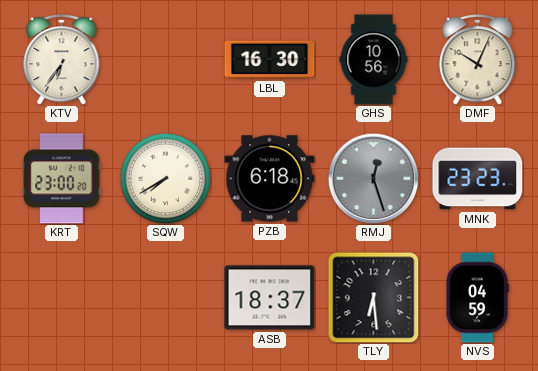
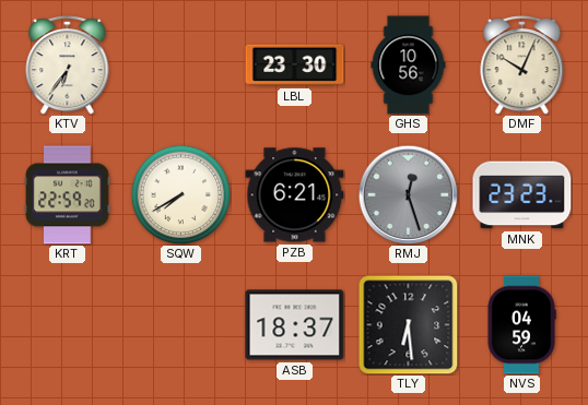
LBL: 16:30 -> 23:30 (295, 65)
KRT: 23:00 -> 22:59 (68, 195)
PZB: 6:18 -> 6:21 (295, 195)
